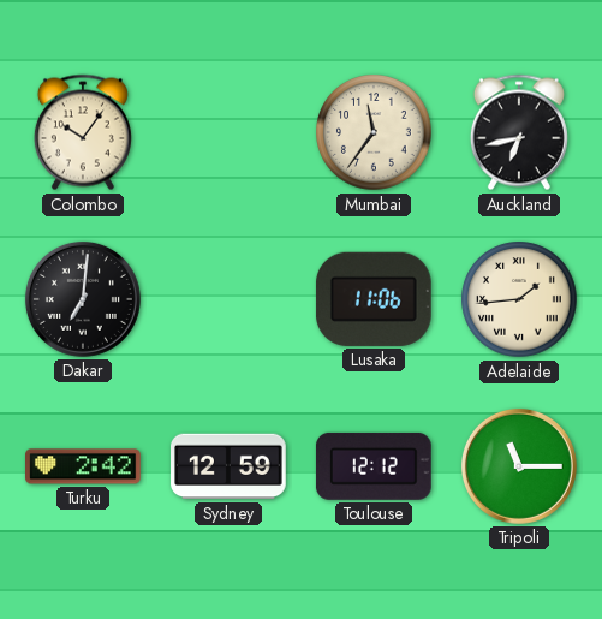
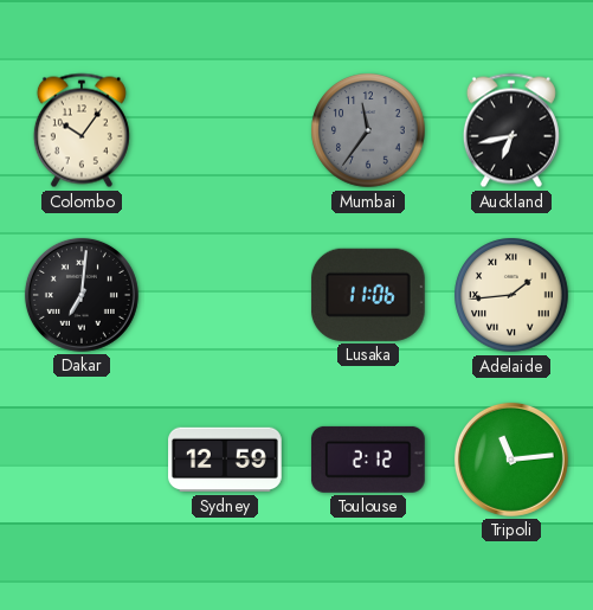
Mumbai dial: cream -> grey (368, 130)
Turku: 2:42 -> none (84, 466)
Toulouse: 12:12 -> 2:12 (368, 460)
Tripoli: 11:15 -> 11:14 (511, 460)
